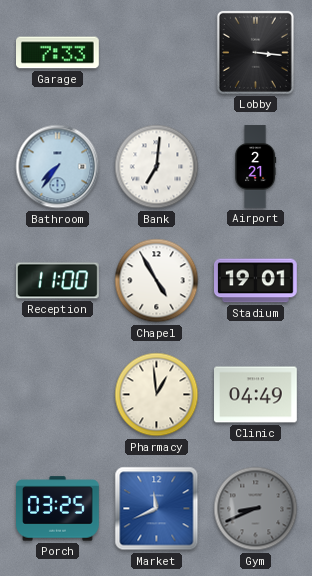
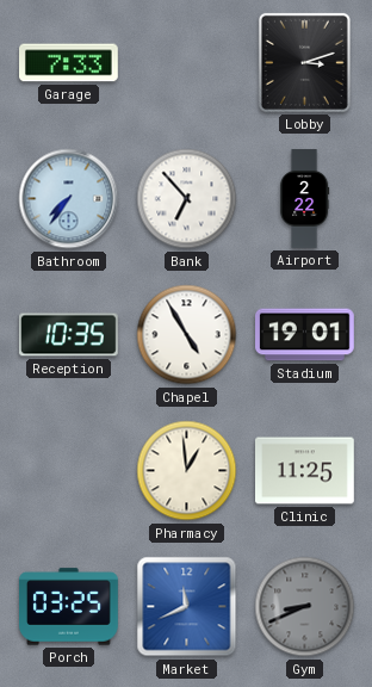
Lobby: 3:16 -> 3:12 (304, 62)
Bank: 7:01 -> 6:53 (187, 199)
Airport: 2:21 -> 2:22 (305, 199)
Reception: 11:00 -> 10:35 (69, 335)
Clinic: 04:49 -> 11:25 (305, 471)
